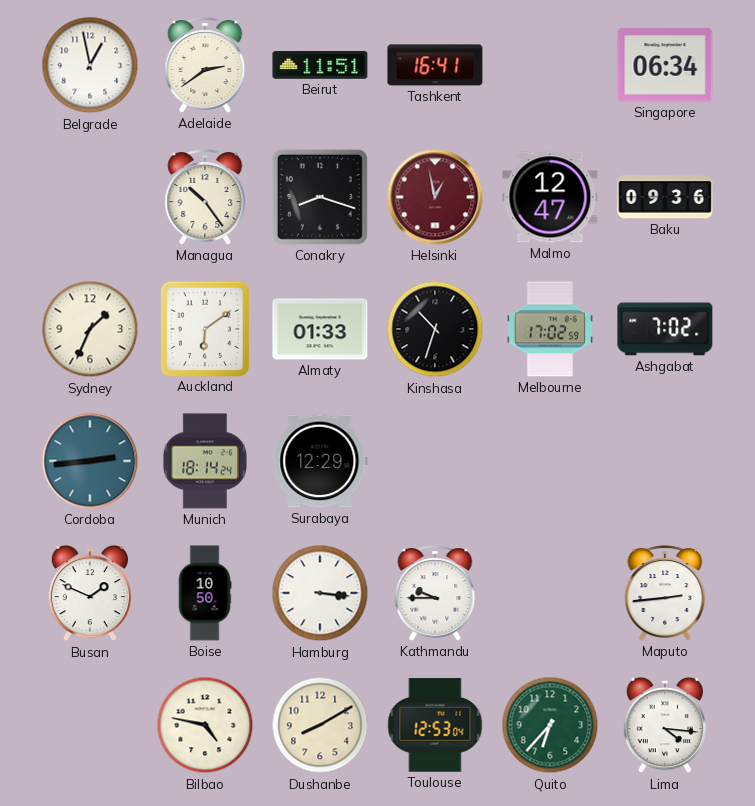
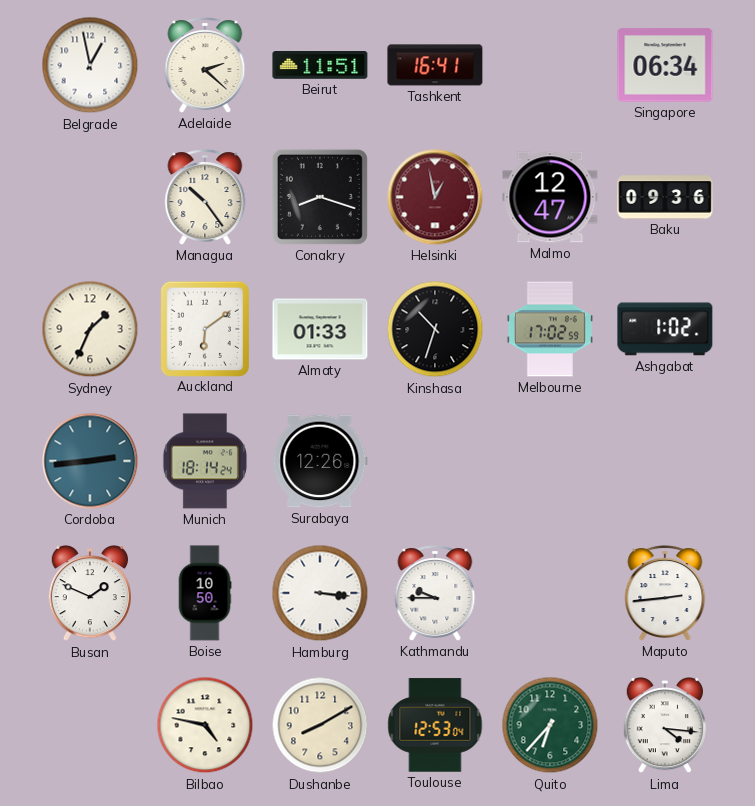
Adelaide: 2:39 -> 2:22 (205, 65)
Ashgabat: 7:02 -> 1:02 (665, 329)
Surabaya: 12:29 -> 12:26 (320, 461)
